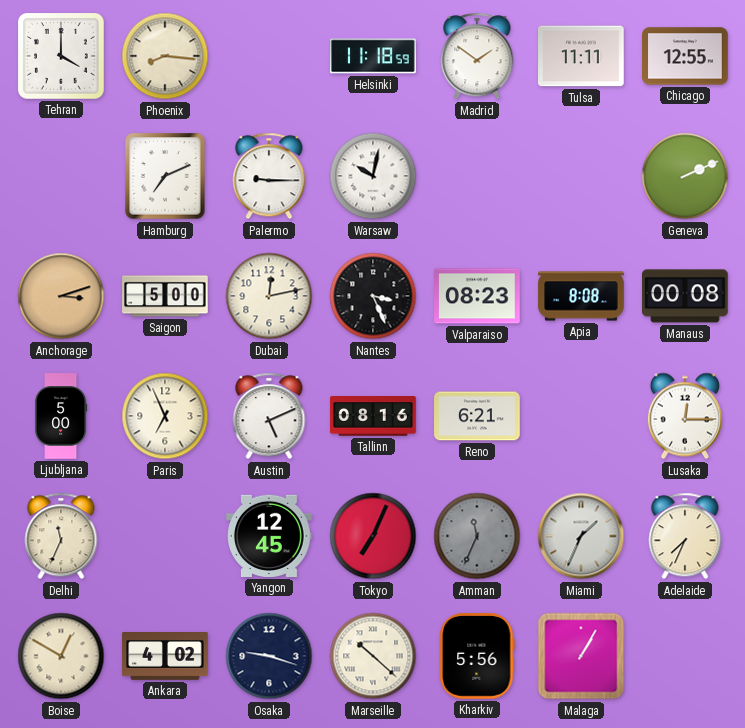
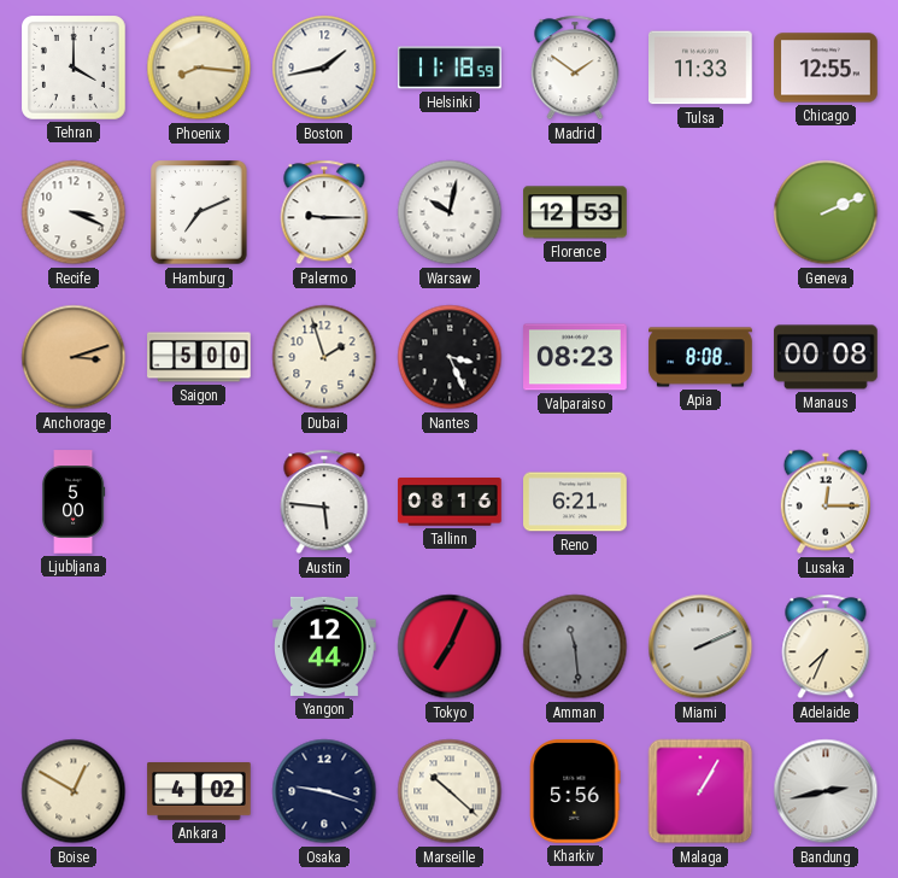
Boston: none -> 1:43 (324, 68)
Tulsa: 11:11 -> 11:33 (700, 68)
Recife: none -> 3:19 (74, 212)
Florence: none -> 12:53 (575, 212)
Dubai: 12:13 -> 1:57 (324, 357)
Paris: 6:56 -> none (165, 416)
Austin: 5:11 -> 5:46 (324, 502)
Delhi: 11:34 -> none (61, 536)
Yangon: 12:45 -> 12:44 (324, 646)
Amman: 11:34 -> 11:29 (575, 646)
Miami: 1:34 -> 2:11 (700, 646)
Bandung: none -> 2:43 (826, 791)
